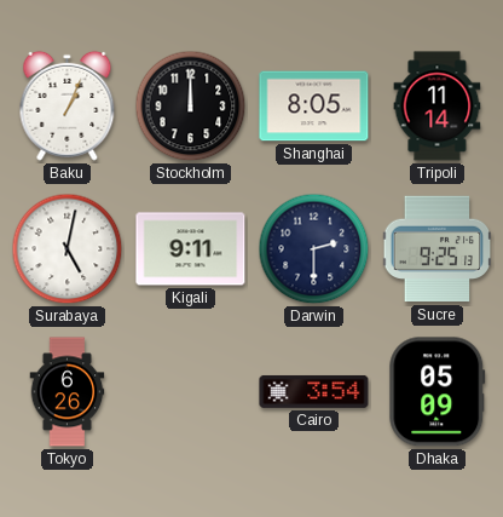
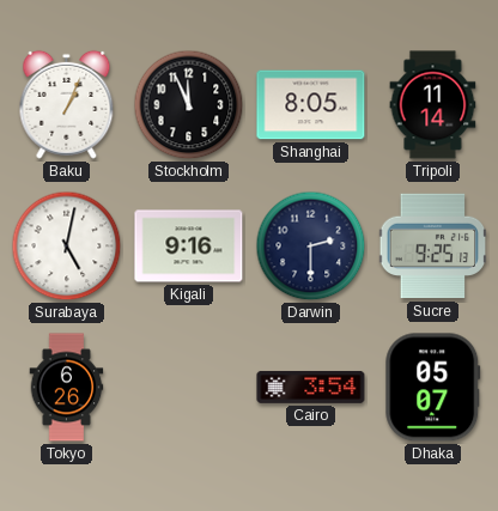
Stockholm: 12:00 -> 11:56 (189, 105)
Kigali: 9:11 -> 9:16 (189, 247)
Dhaka: 05:09 -> 05:07 (433, 388)
